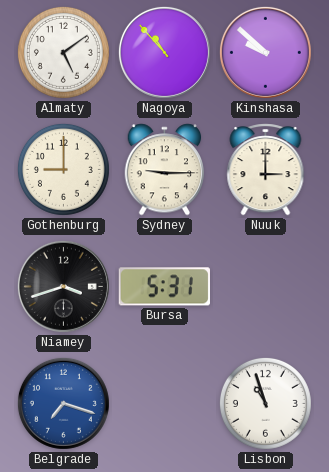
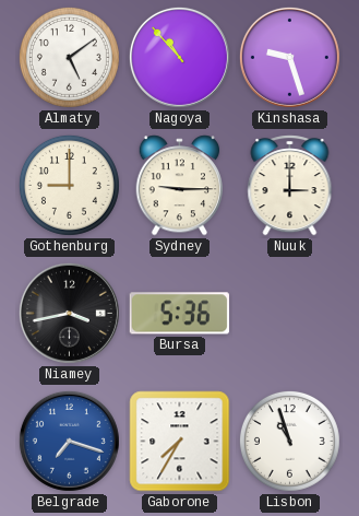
Kinshasa: 9:52 -> 9:27 (289, 57)
Niamey: 3:42 -> 3:43 (69, 313)
Bursa: 5:31 -> 5:36 (179, 314)
Gaborone: none -> 7:35 (180, 442)
